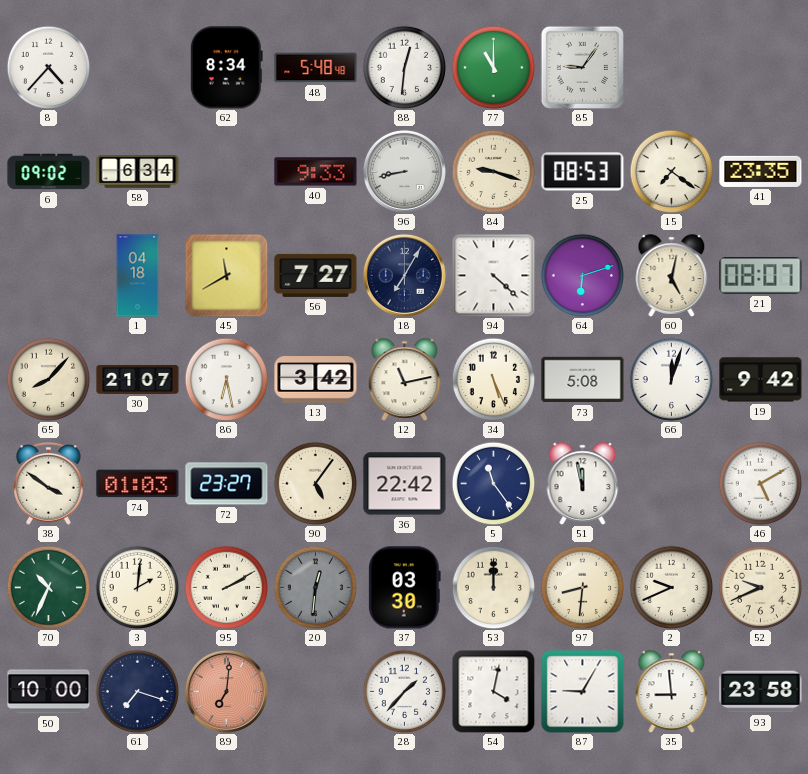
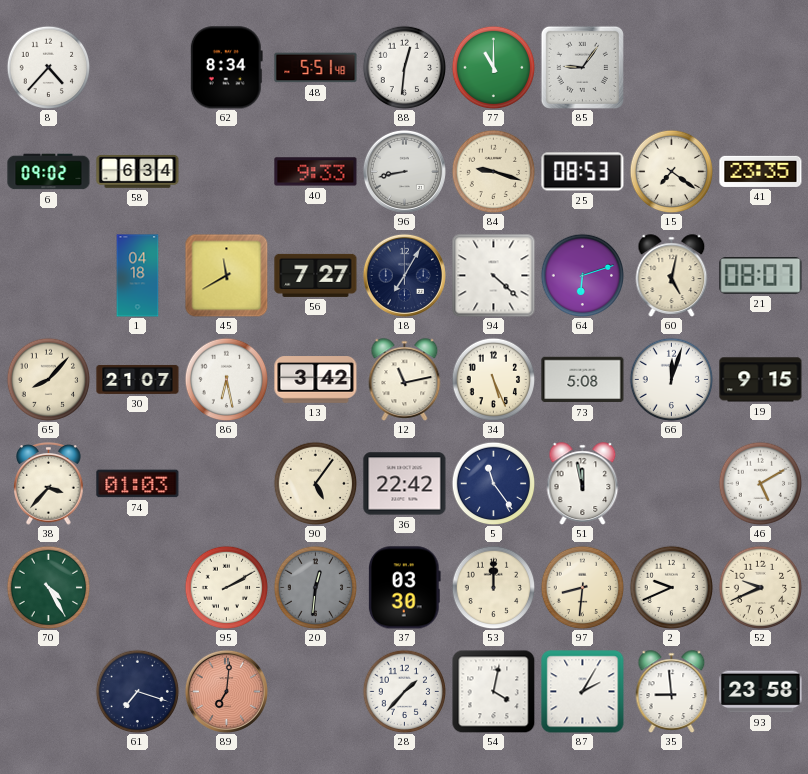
48: 5:48 -> 5:51 (316, 68)
19: 9:42 -> 9:15 (761, 380)
38: 3:51 -> 3:37 (49, 484)
72: 23:27 -> none (227, 484)
70: 10:34 -> 4:25 (48, 587)
3: 2:01 -> none (137, 587)
50: 10:00 -> none (49, 692)
87: 9:05 -> 2:05 (583, 692)
